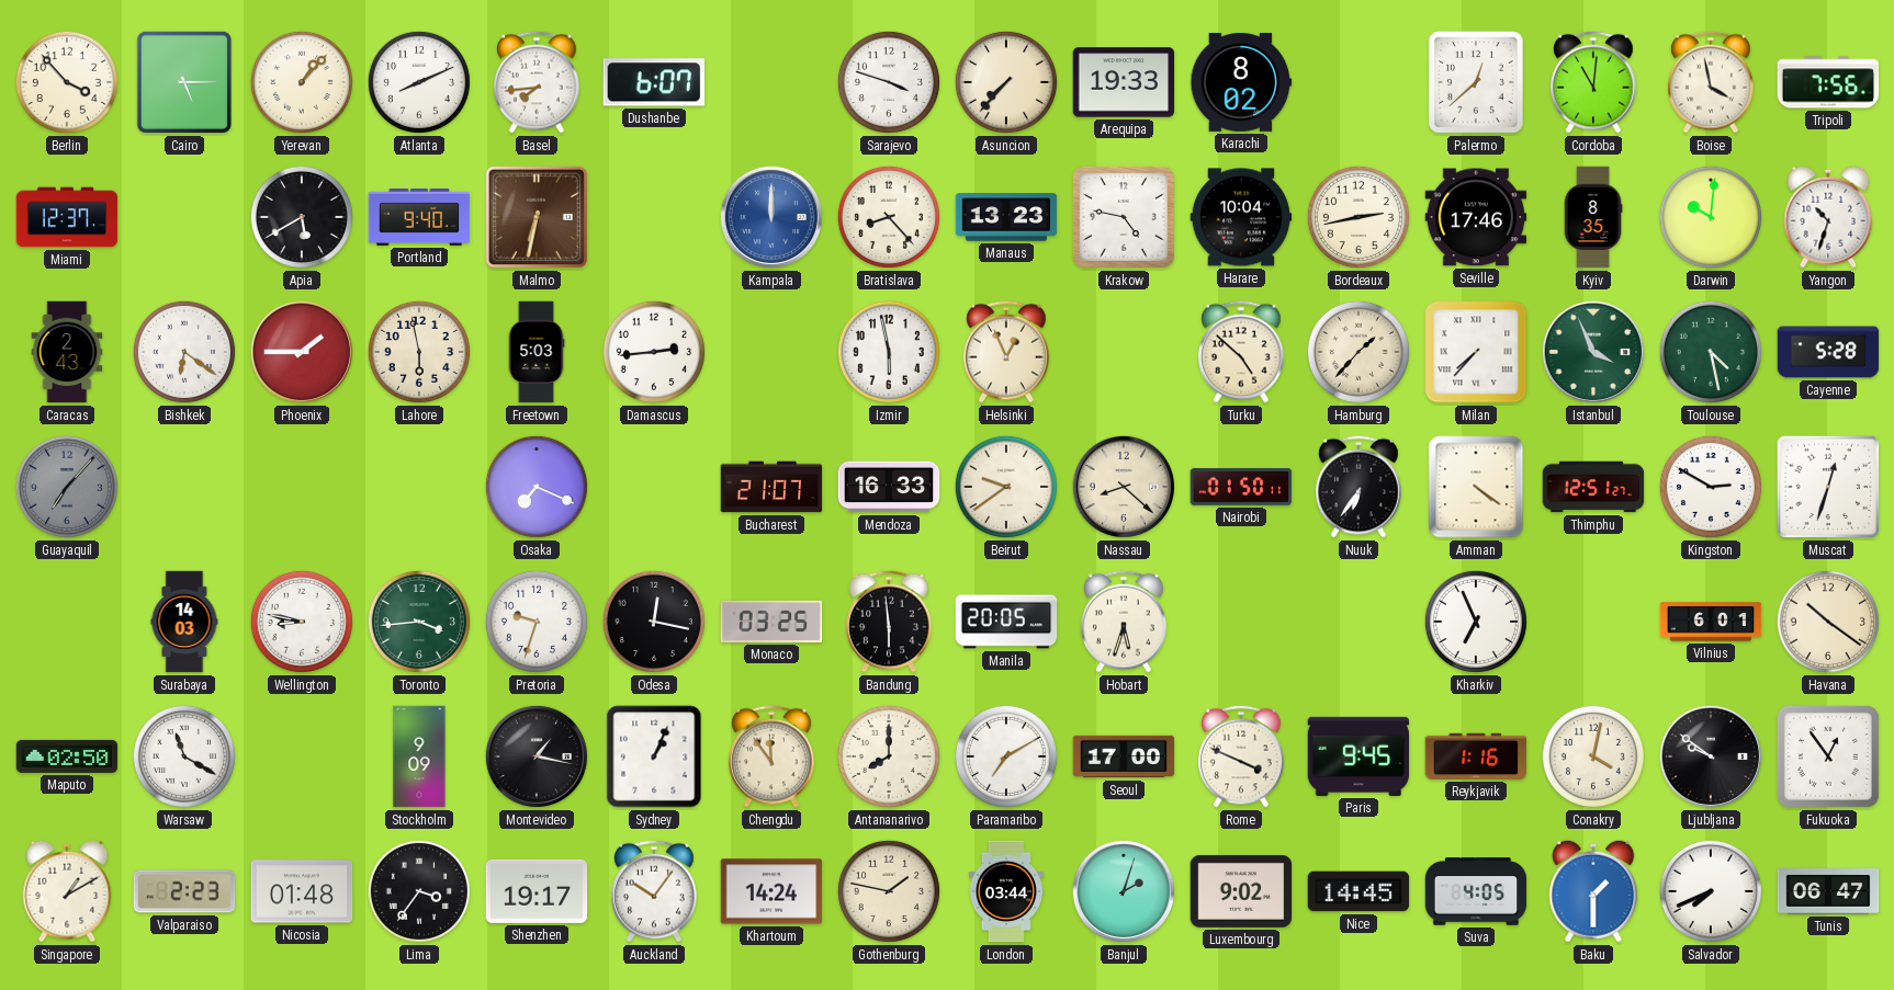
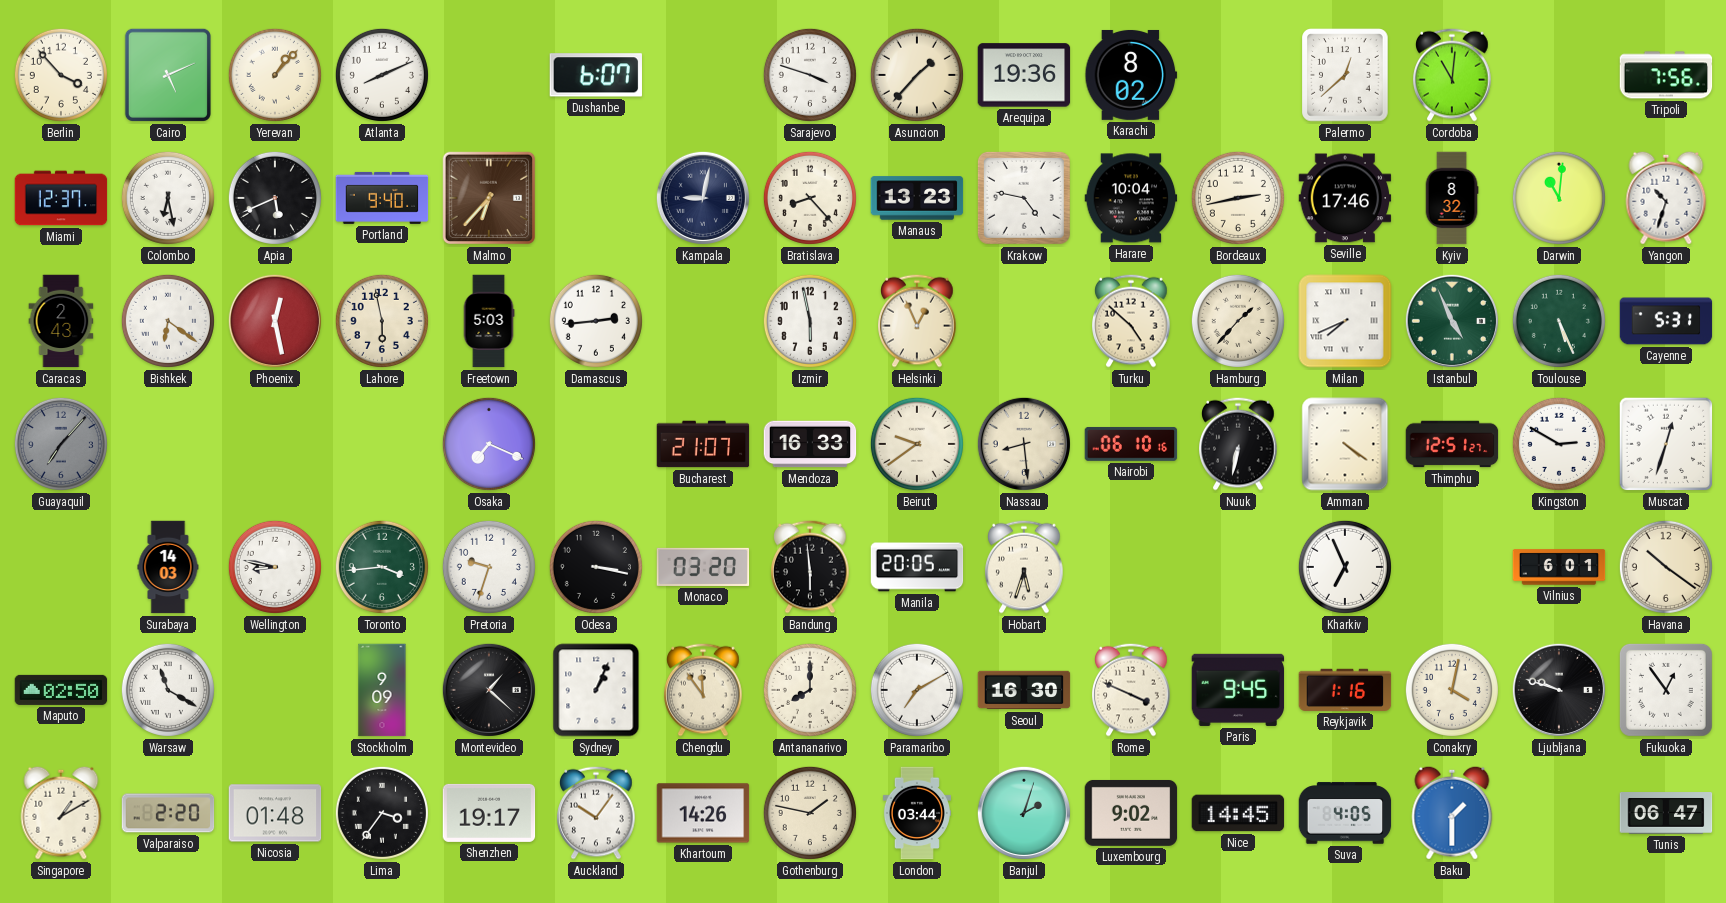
Cairo: 5:15 -> 5:11 (168, 75)
Basel: 7:44 -> none (537, 82)
Asuncion: 7:37 -> 1:37 (917, 75)
Arequipa: 19:33 -> 19:36 (1024, 75)
Boise: 3:58 -> none (1711, 82)
Colombo: none -> 6:28 (168, 198)
Apia: 5:40 -> 5:41 (275, 198)
Malmo: 6:32 -> 6:37 (489, 198)
Kampala: 12:00 -> 9:02 (703, 198)
Kampala dial: blue -> navy (703, 198)
Kyiv: 8:35 -> 8:32 (1452, 198)
Darwin: 10:01 -> 11:01 (1559, 198)
Phoenix: 1:45 -> 12:28 (275, 321)
Milan: 7:37 -> 7:41 (1345, 321)
Istanbul: 3:56 -> 4:56 (1452, 321)
Toulouse: 4:28 -> 5:26 (1559, 321)
Cayenne: 5:28 -> 5:31 (1666, 321)
Nassau: 8:22 -> 8:29 (1024, 444)
Nairobi: 01:50 -> 06:10 (1131, 444)
Nuuk: 6:36 -> 6:32 (1238, 444)
Odesa: 12:17 -> 3:17 (596, 567)
Monaco: 03:25 -> 03:20 (703, 567)
Montevideo: 1:17 -> 1:22 (489, 690)
Seoul: 17:00 -> 16:30 (1024, 690)
Ljubljana: 9:51 -> 9:48 (1559, 690)
Valparaiso: 2:23 -> 2:20 (168, 813)
Khartoum: 14:24 -> 14:26 (703, 813)
Salvador: 7:41 -> none (1711, 891)
